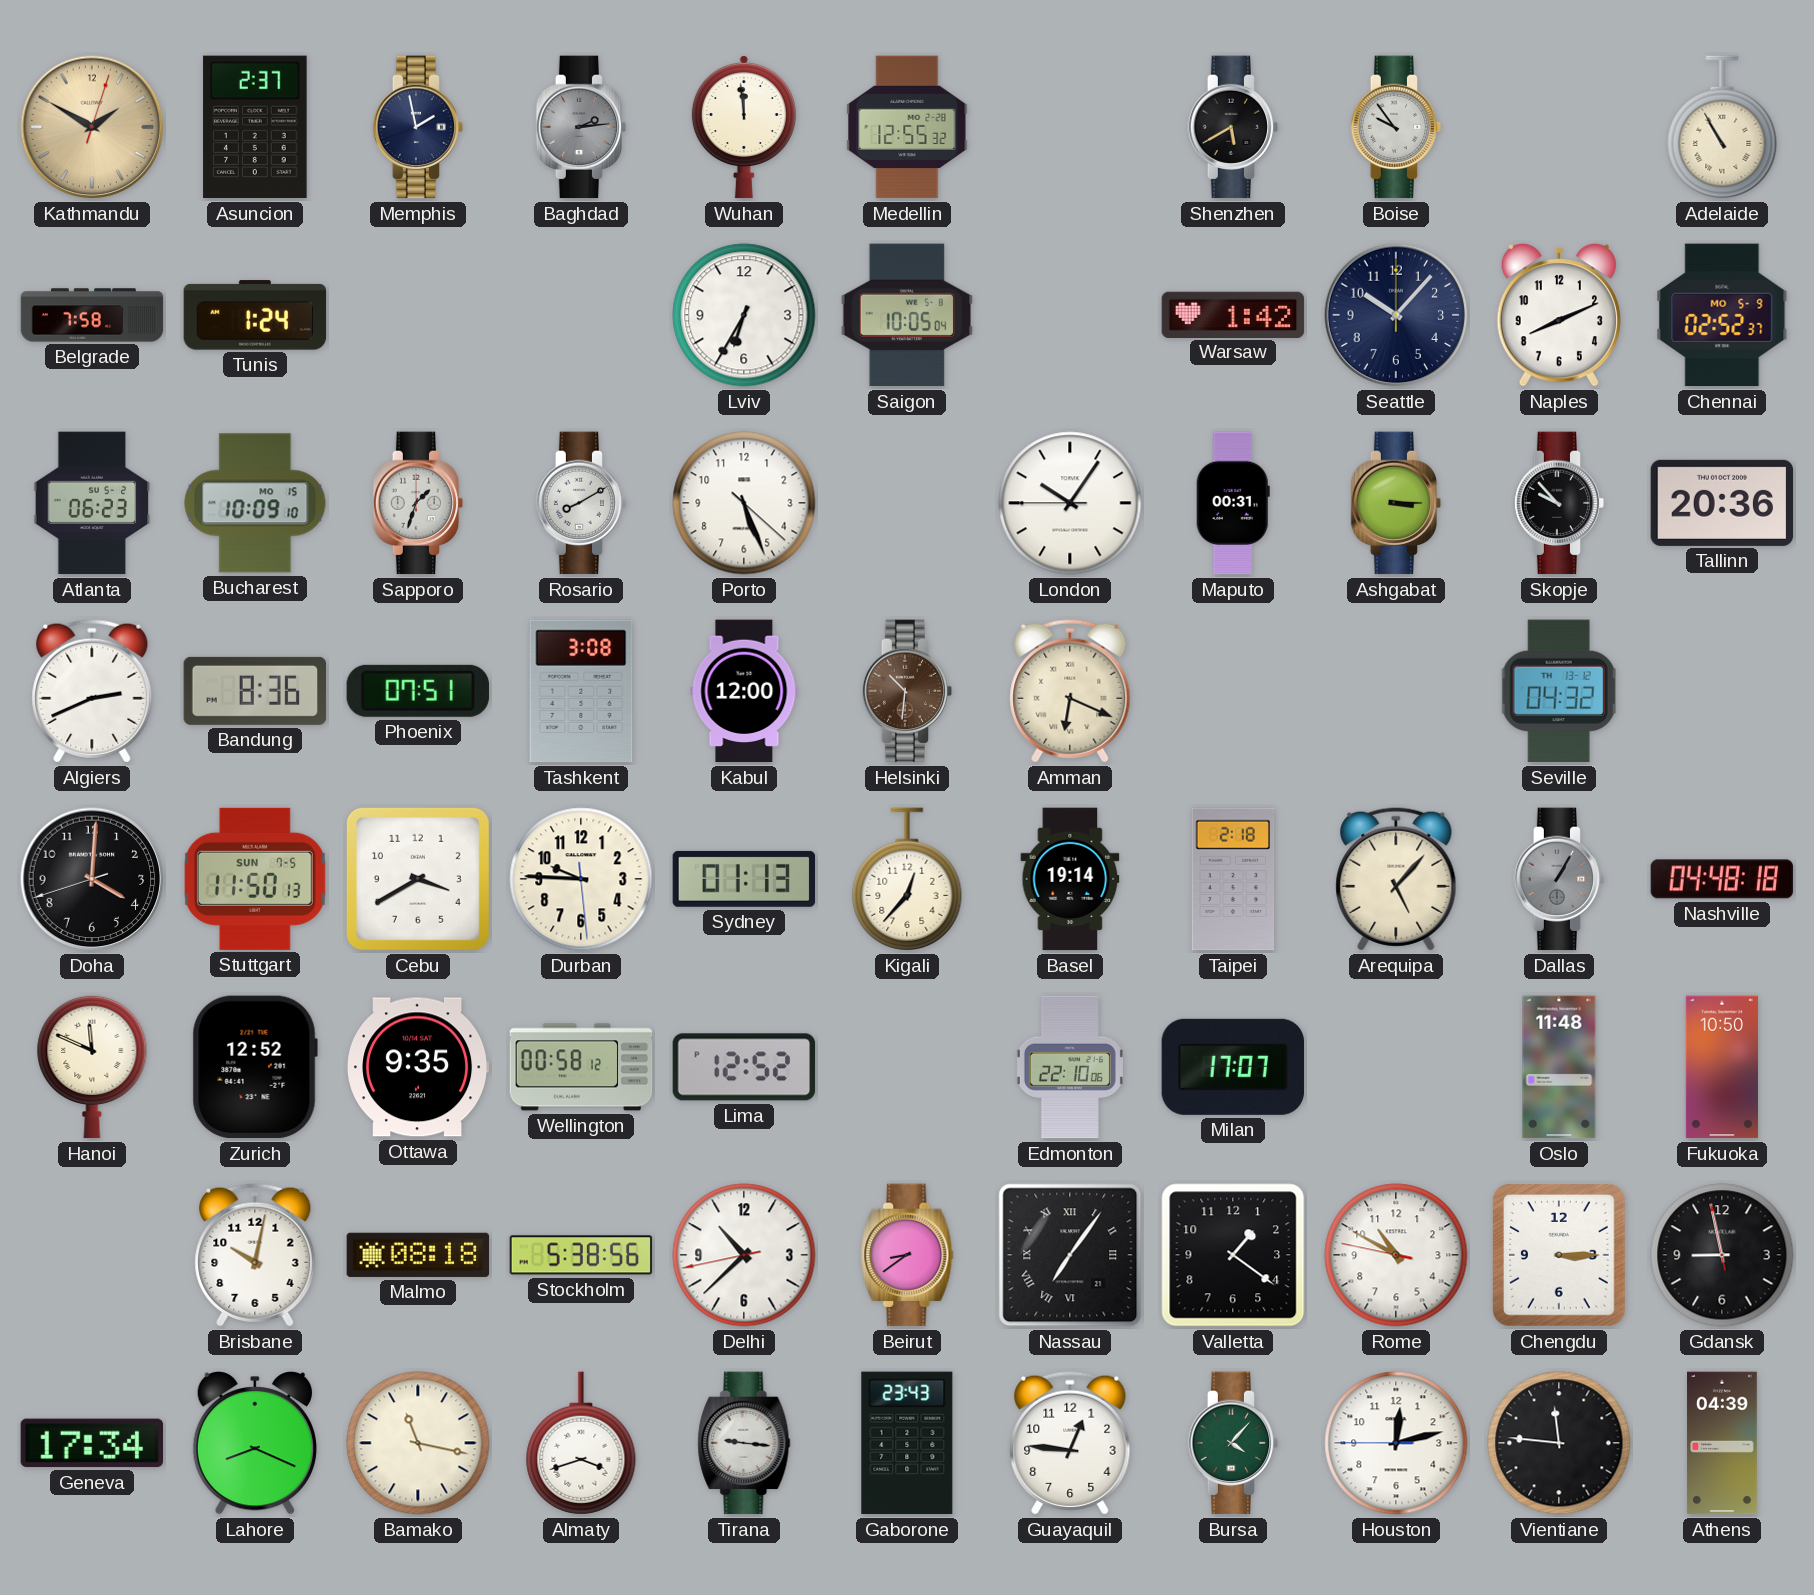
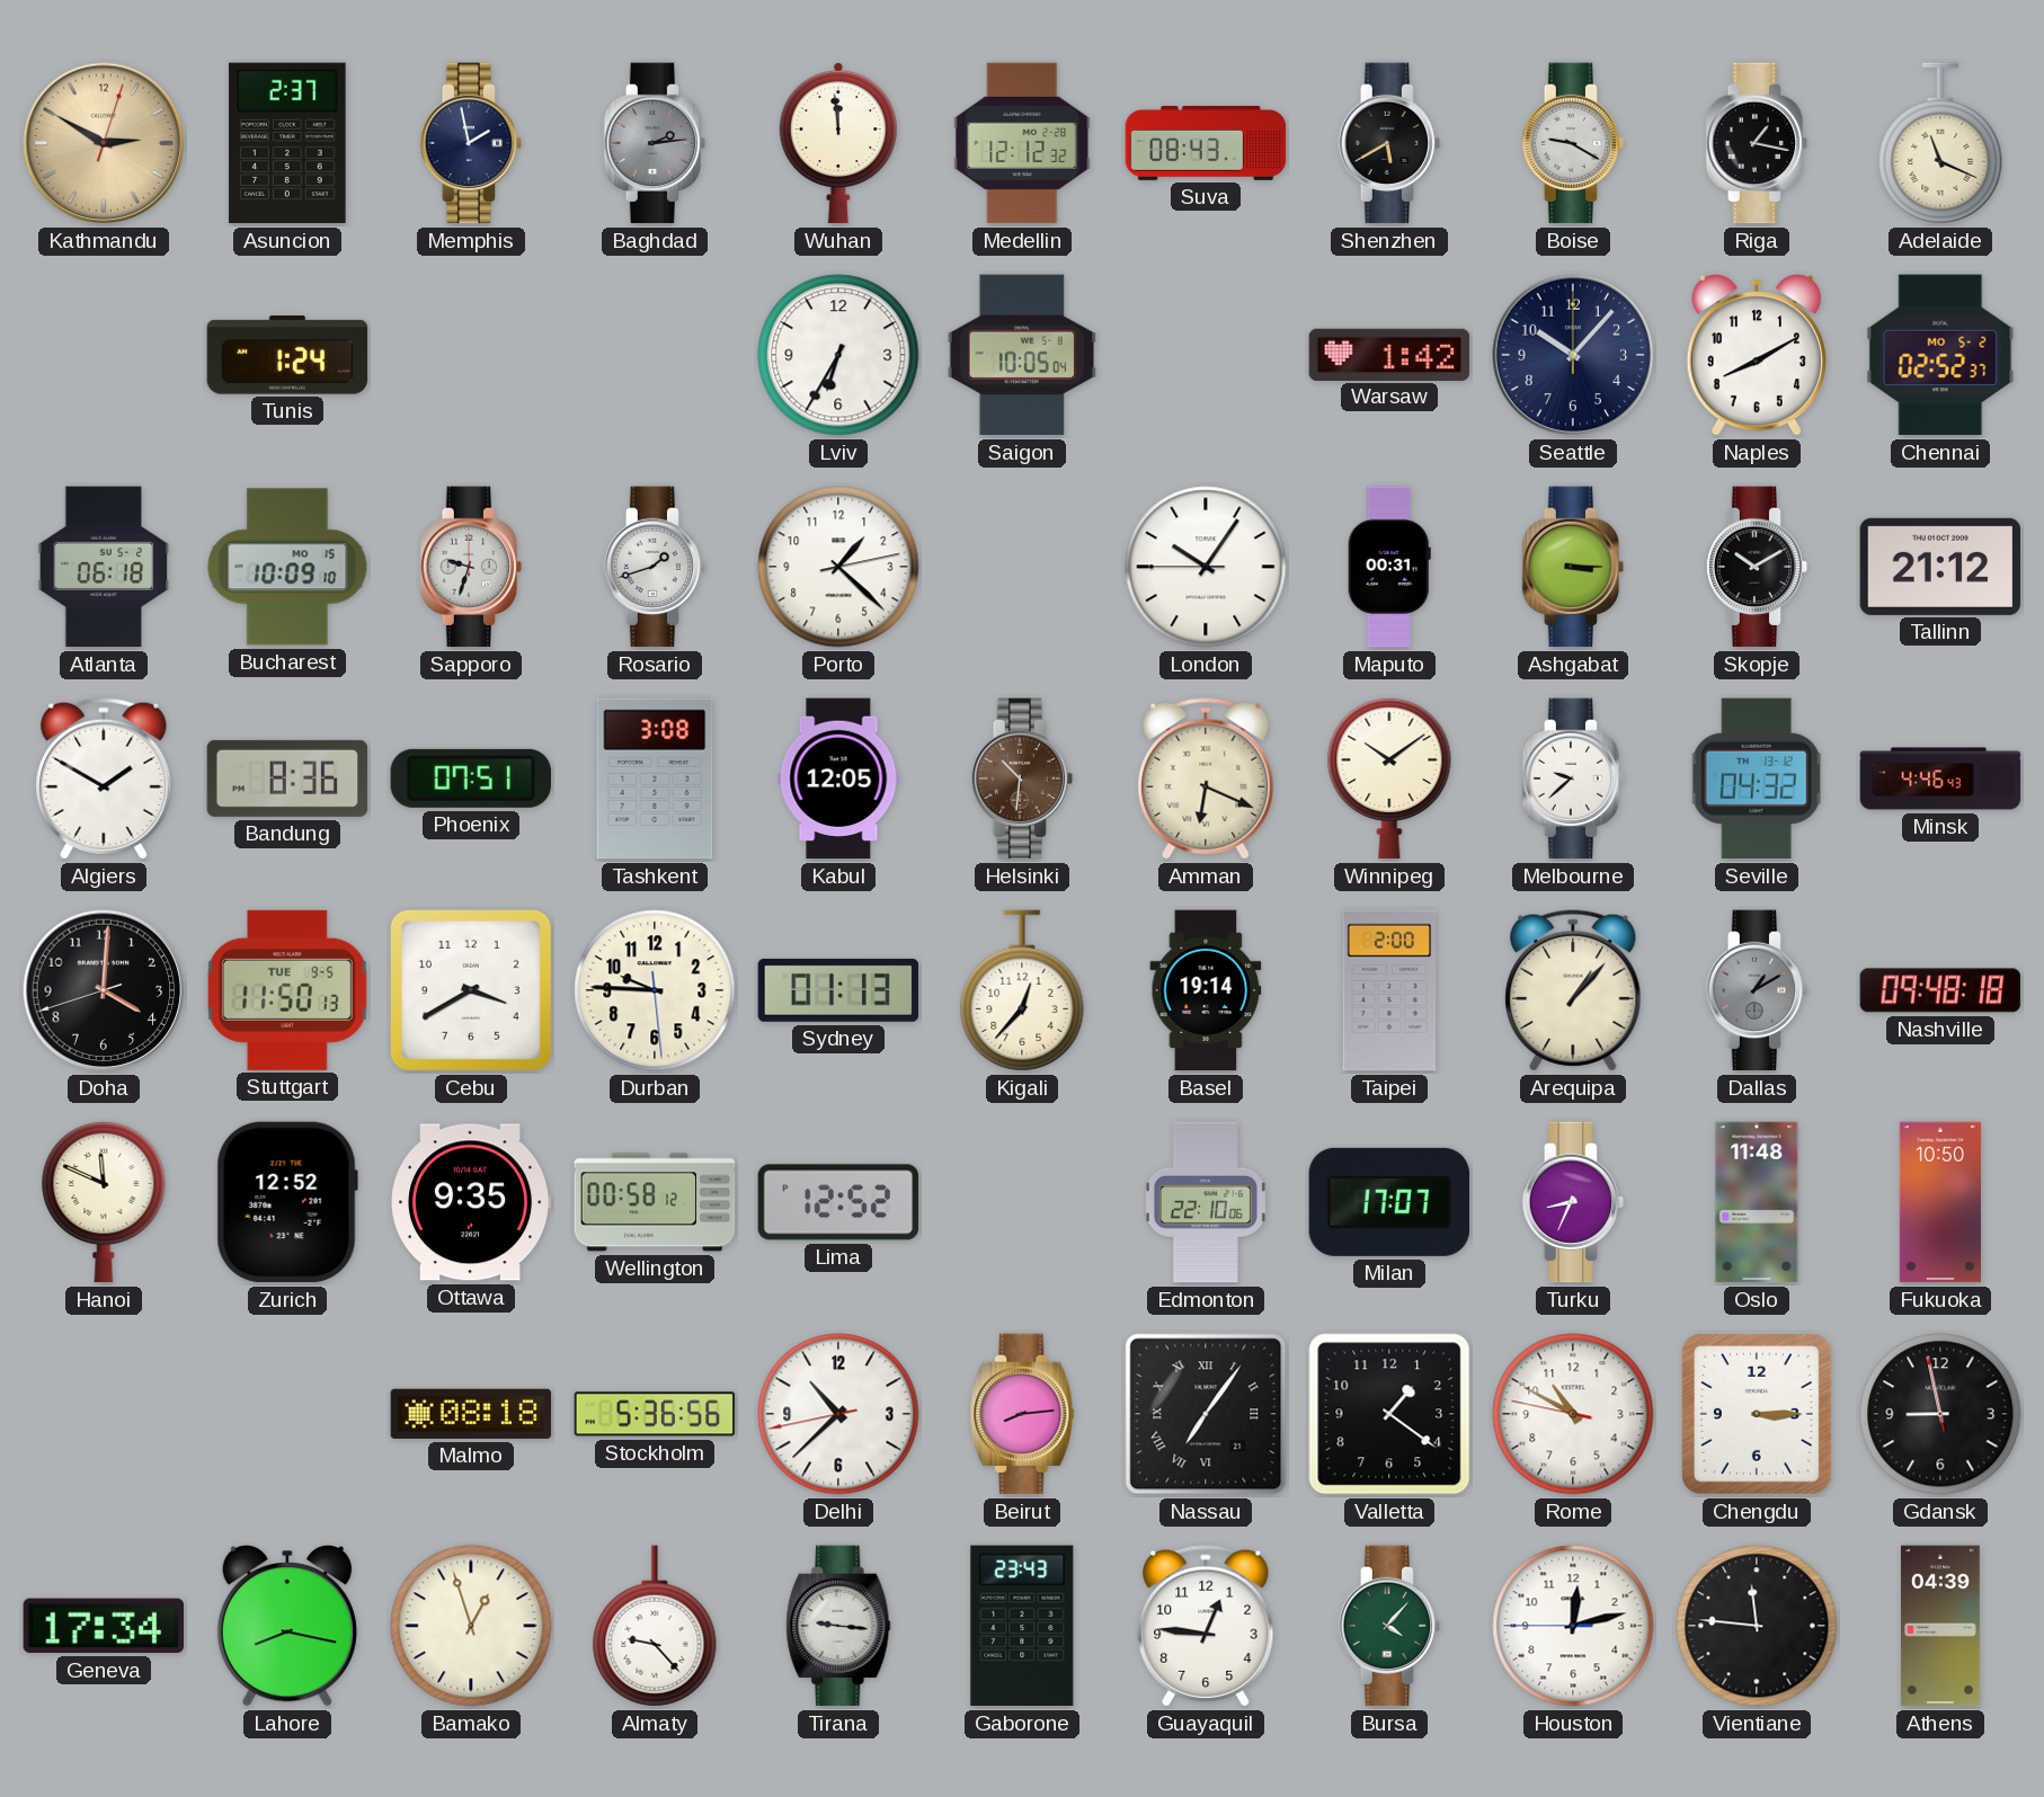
Kathmandu: 1:50 -> 2:50 (104, 143)
Medellin: 12:55 -> 12:12 (1022, 143)
Suva: none -> 08:43 (1206, 143)
Boise: 9:54 -> 9:20 (1573, 143)
Riga: none -> 1:17 (1757, 143)
Adelaide: 10:55 -> 11:19 (1940, 143)
Belgrade: 7:58 -> none (92, 315)
Naples: 8:11 -> 8:10 (1757, 356)
Chennai date: MO 5-9 -> MO 5-2 (1940, 355)
Atlanta: 06:23 -> 06:18 (104, 567)
Sapporo: 1:33 -> 9:33 (471, 567)
Rosario: 8:10 -> 1:42 (655, 567)
Porto: 5:26 -> 1:22 (838, 567)
Skopje: 9:53 -> 10:10 (1757, 567)
Tallinn: 20:36 -> 21:12 (1940, 567)
Algiers: 2:41 -> 1:50 (104, 779)
Kabul: 12:00 -> 12:05 (838, 779)
Winnipeg: none -> 10:09 (1389, 779)
Melbourne: none -> 9:38 (1573, 779)
Minsk: none -> 4:46 (1940, 779)
Stuttgart date: SUN 7-5 -> TUE 9-5 (287, 990)
Taipei: 2:18 -> 2:00 (1389, 990)
Arequipa: 5:07 -> 1:07 (1573, 990)
Dallas: 1:05 -> 1:10 (1757, 990)
Nashville: 04:48 -> 09:48 (1940, 990)
Turku: none -> 8:34 (1573, 1202)
Brisbane: 10:02 -> none (255, 1255)
Stockholm: 5:38 -> 5:36 (655, 1414)
Beirut: 8:39 -> 8:14 (1022, 1414)
Lahore: 8:19 -> 8:17 (287, 1627)
Bamako: 11:17 -> 12:57 (471, 1626)
Almaty: 3:42 -> 9:23 (655, 1626)
